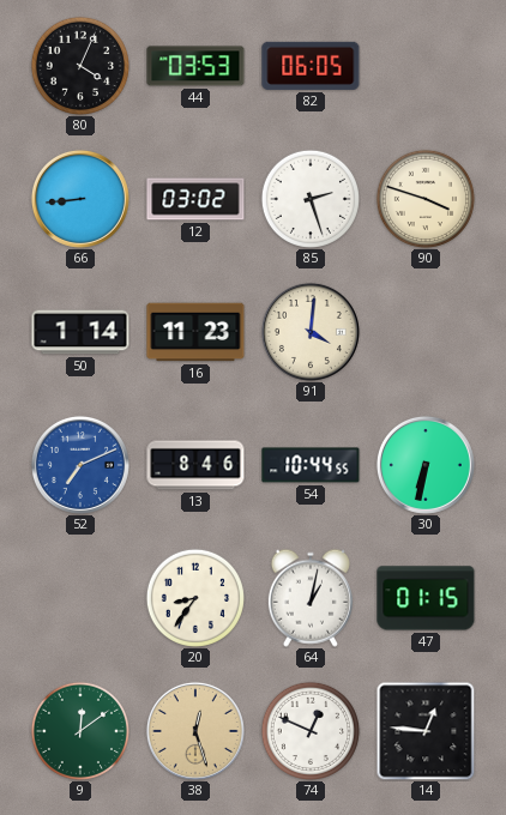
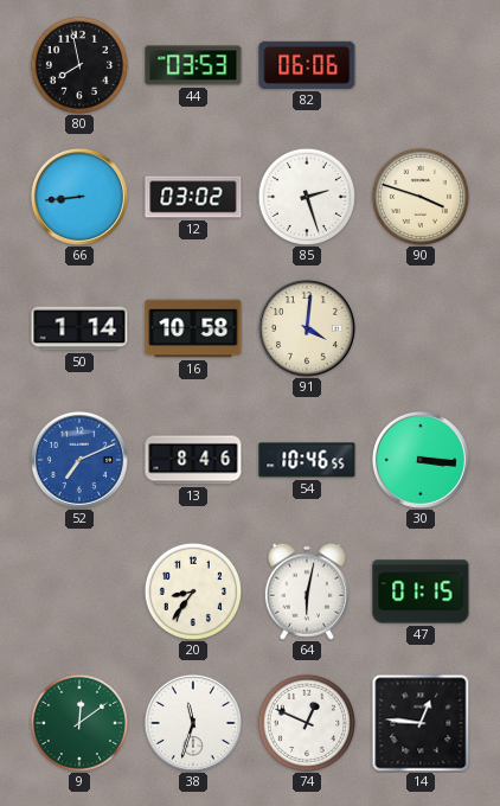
80: 4:04 -> 7:58 (79, 65)
82: 06:05 -> 06:06 (307, 65)
16: 11:23 -> 10:58 (193, 328)
54: 10:44 -> 10:46 (307, 460)
30: 6:32 -> 3:16 (421, 460)
64: 1:02 -> 6:02 (307, 591)
38: 12:27 -> 11:33 (193, 723)
38 dial: champagne -> white (193, 723)
